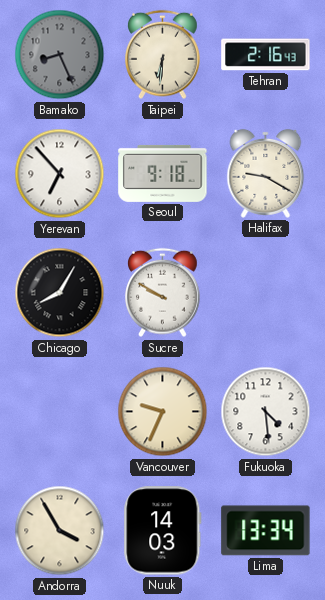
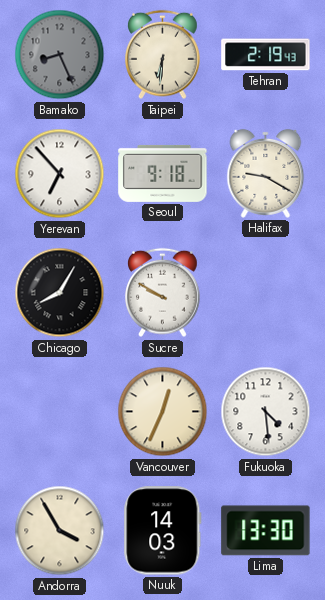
Tehran: 2:16 -> 2:19 (266, 55)
Vancouver: 9:34 -> 12:34 (163, 412)
Lima: 13:34 -> 13:30 (266, 531)
